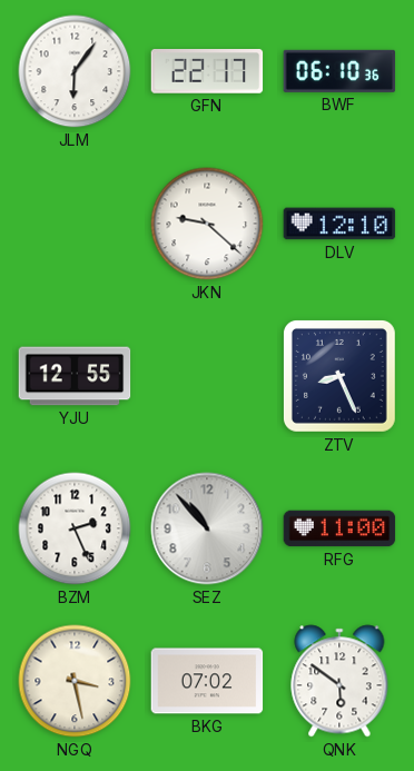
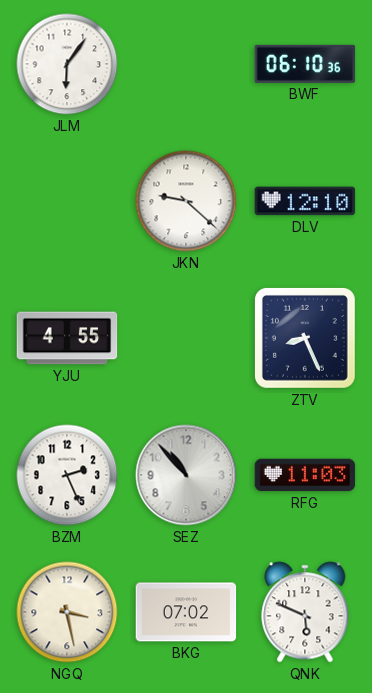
GFN: 22:17 -> none (207, 71)
YJU: 12:55 -> 4:55 (67, 338)
RFG: 11:00 -> 11:03 (305, 475)
QNK: 5:51 -> 5:49 (305, 612)
